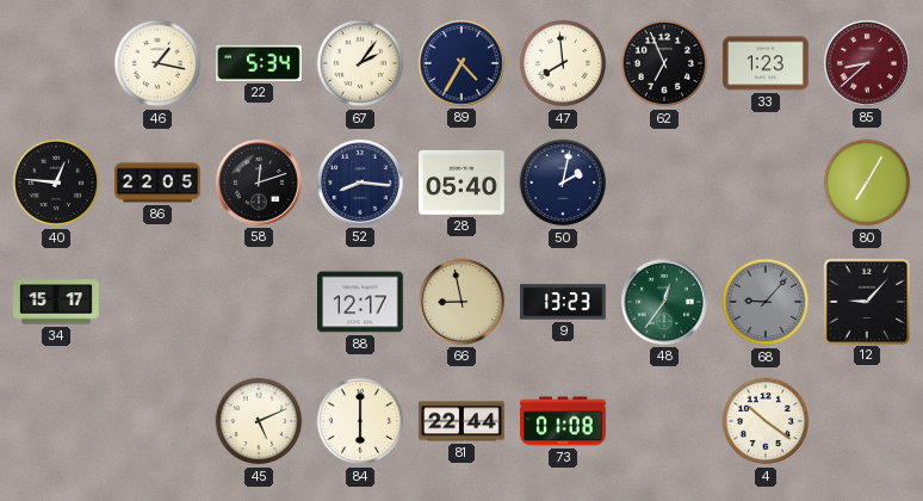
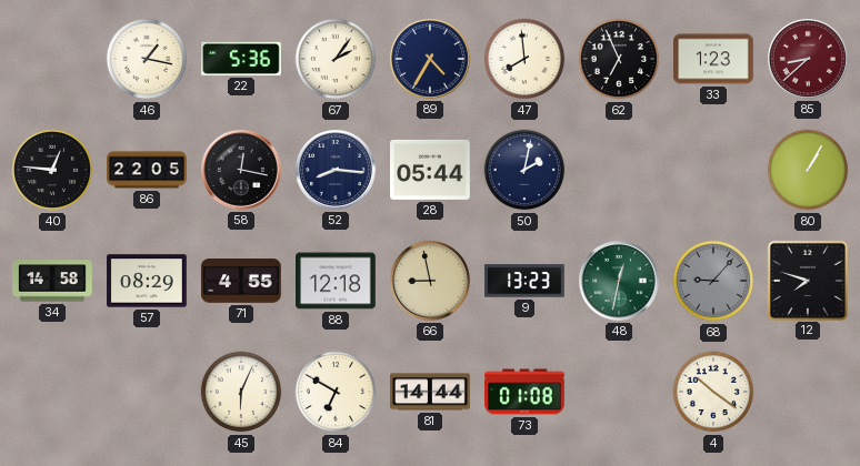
22: 5:34 -> 5:36 (242, 59)
58: 12:12 -> 12:17 (241, 170)
28: 05:40 -> 05:44 (431, 170)
80: 7:05 -> 1:05 (808, 170)
34: 15:17 -> 14:58 (52, 281)
57: none -> 08:29 (147, 281)
71: none -> 4:55 (242, 282)
88: 12:17 -> 12:18 (337, 281)
48: 12:36 -> 12:32 (619, 281)
12: 9:07 -> 7:48 (807, 280)
45: 5:11 -> 6:04 (241, 392)
84: 6:00 -> 6:50 (336, 392)
81: 22:44 -> 14:44 (430, 392)
